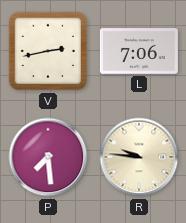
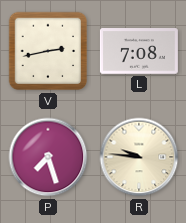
L: 7:06 -> 7:08 (139, 51)
P: 7:29 -> 7:27 (48, 157)
